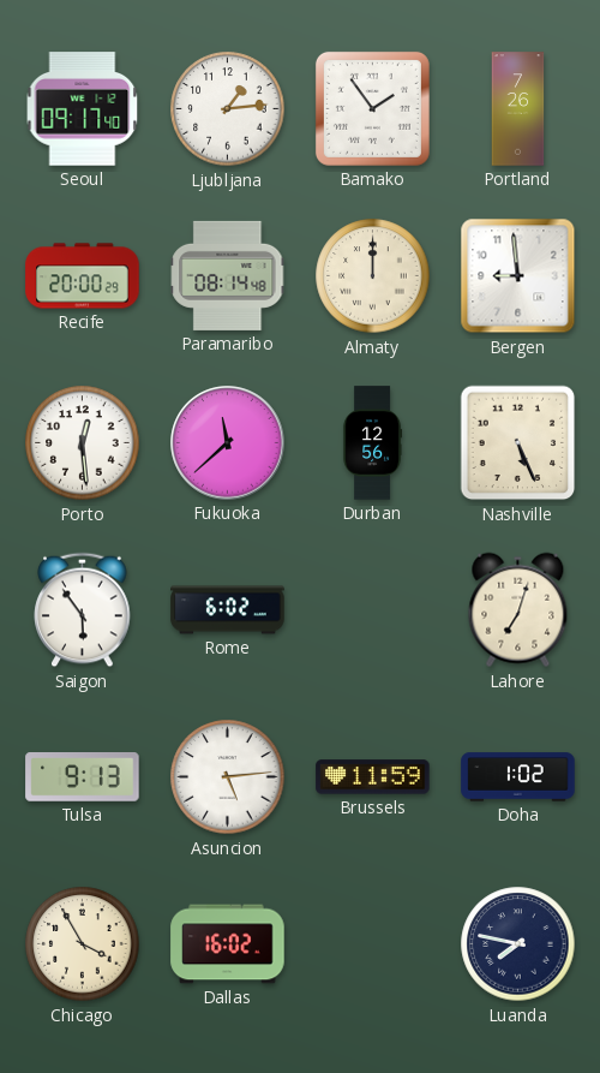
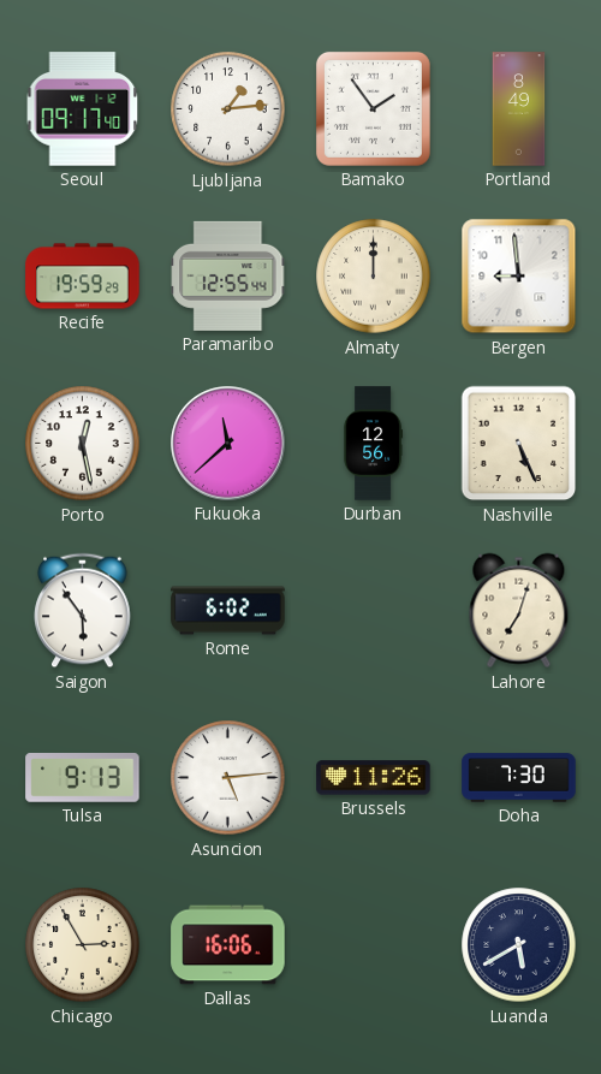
Portland: 7:26 -> 8:49 (519, 109)
Recife: 20:00 -> 19:59 (83, 277)
Paramaribo: 08:14 -> 12:55 (228, 275)
Porto: 12:29 -> 12:28 (83, 444)
Brussels: 11:59 -> 11:26 (374, 778)
Doha: 1:02 -> 7:30 (519, 778)
Chicago: 3:55 -> 2:55 (83, 945)
Dallas: 16:02 -> 16:06 (228, 945)
Luanda: 7:47 -> 5:40 (519, 945)
